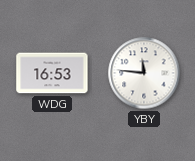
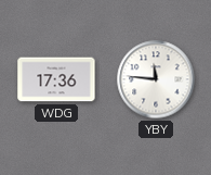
WDG: 16:53 -> 17:36 (56, 79)
